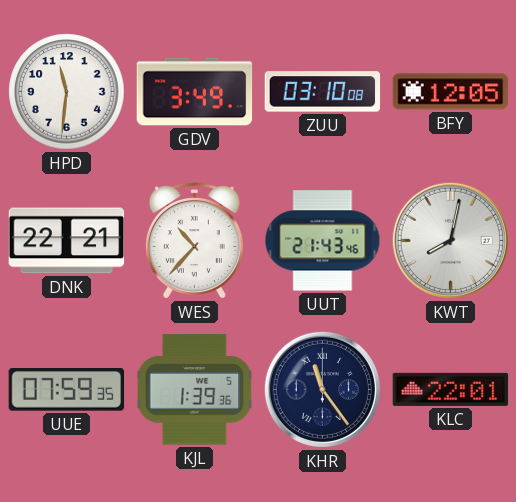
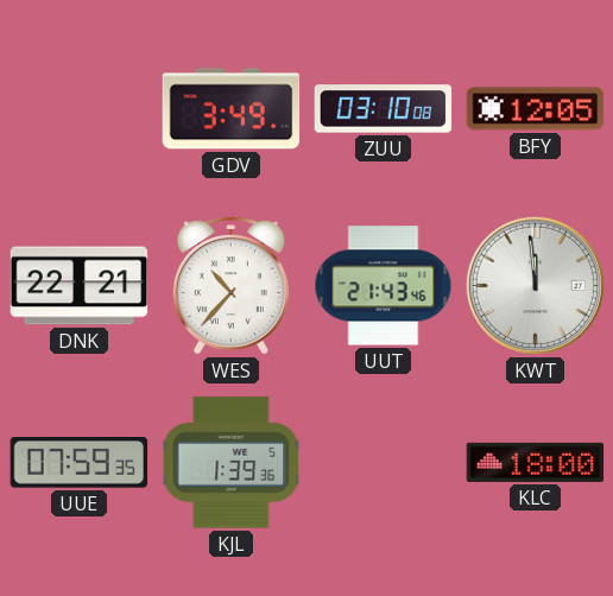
HPD: 11:31 -> none (67, 92)
KWT: 8:02 -> 11:59 (535, 285)
KHR: 11:24 -> none (322, 389)
KLC: 22:01 -> 18:00 (536, 462)
